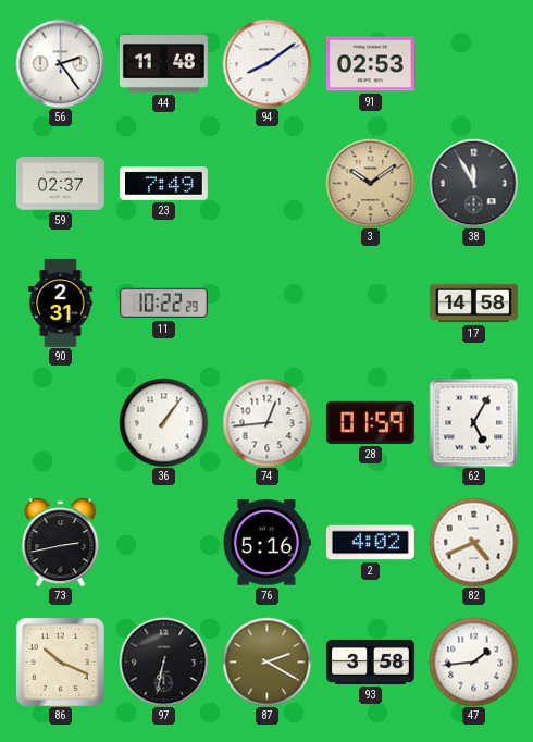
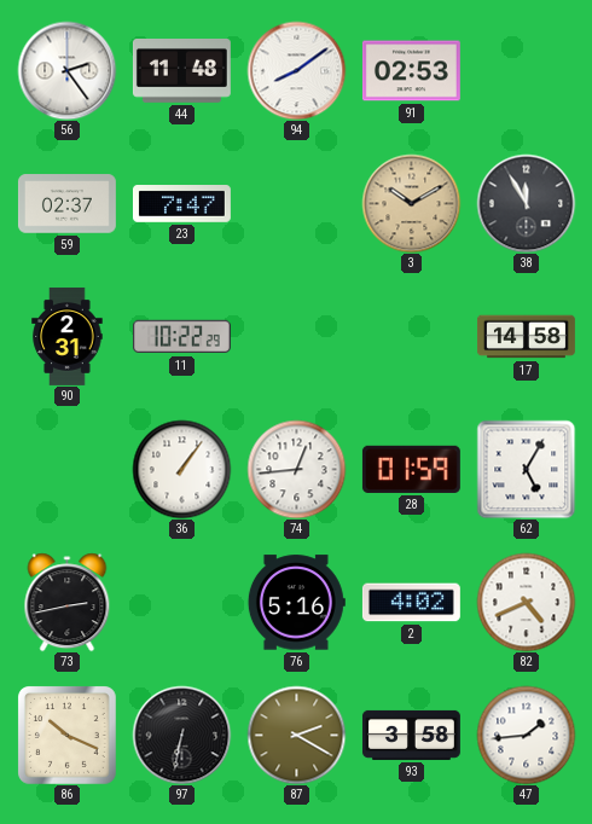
23: 7:49 -> 7:47 (181, 204)
3: 10:09 -> 10:10 (411, 203)
